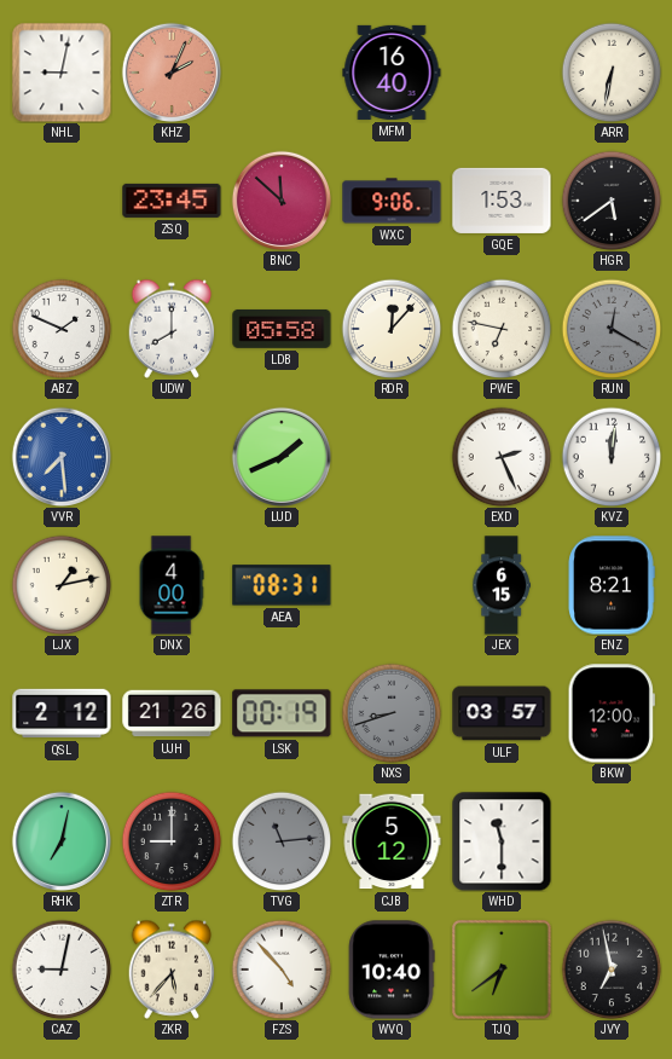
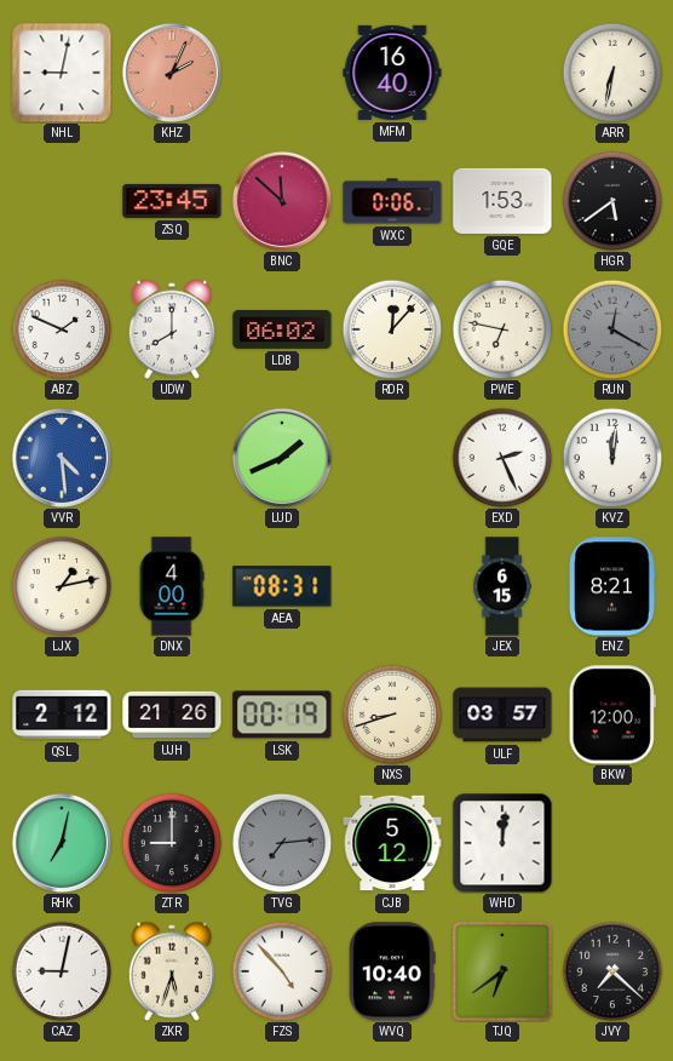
WXC: 9:06 -> 0:06 (392, 201)
LDB: 05:58 -> 06:02 (282, 329)
VVR: 7:29 -> 4:29 (61, 457)
NXS dial: grey -> cream (392, 715)
TVG: 11:14 -> 7:14 (282, 843)
WHD: 11:30 -> 12:01 (502, 843)
ZKR: 5:37 -> 5:33 (172, 971)
JVY: 6:58 -> 7:22 (612, 971)
